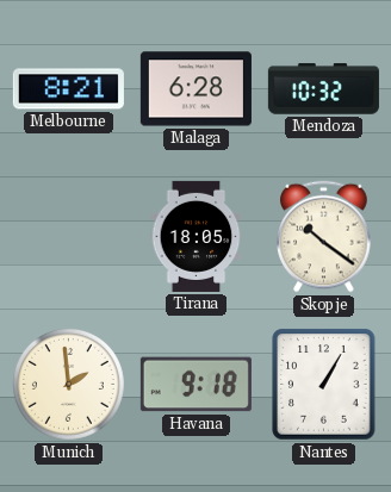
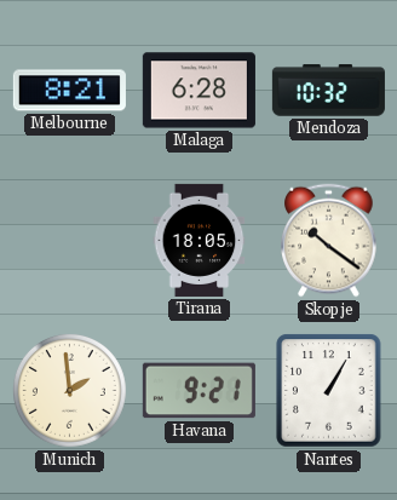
Havana: 9:18 -> 9:21 (198, 391)
